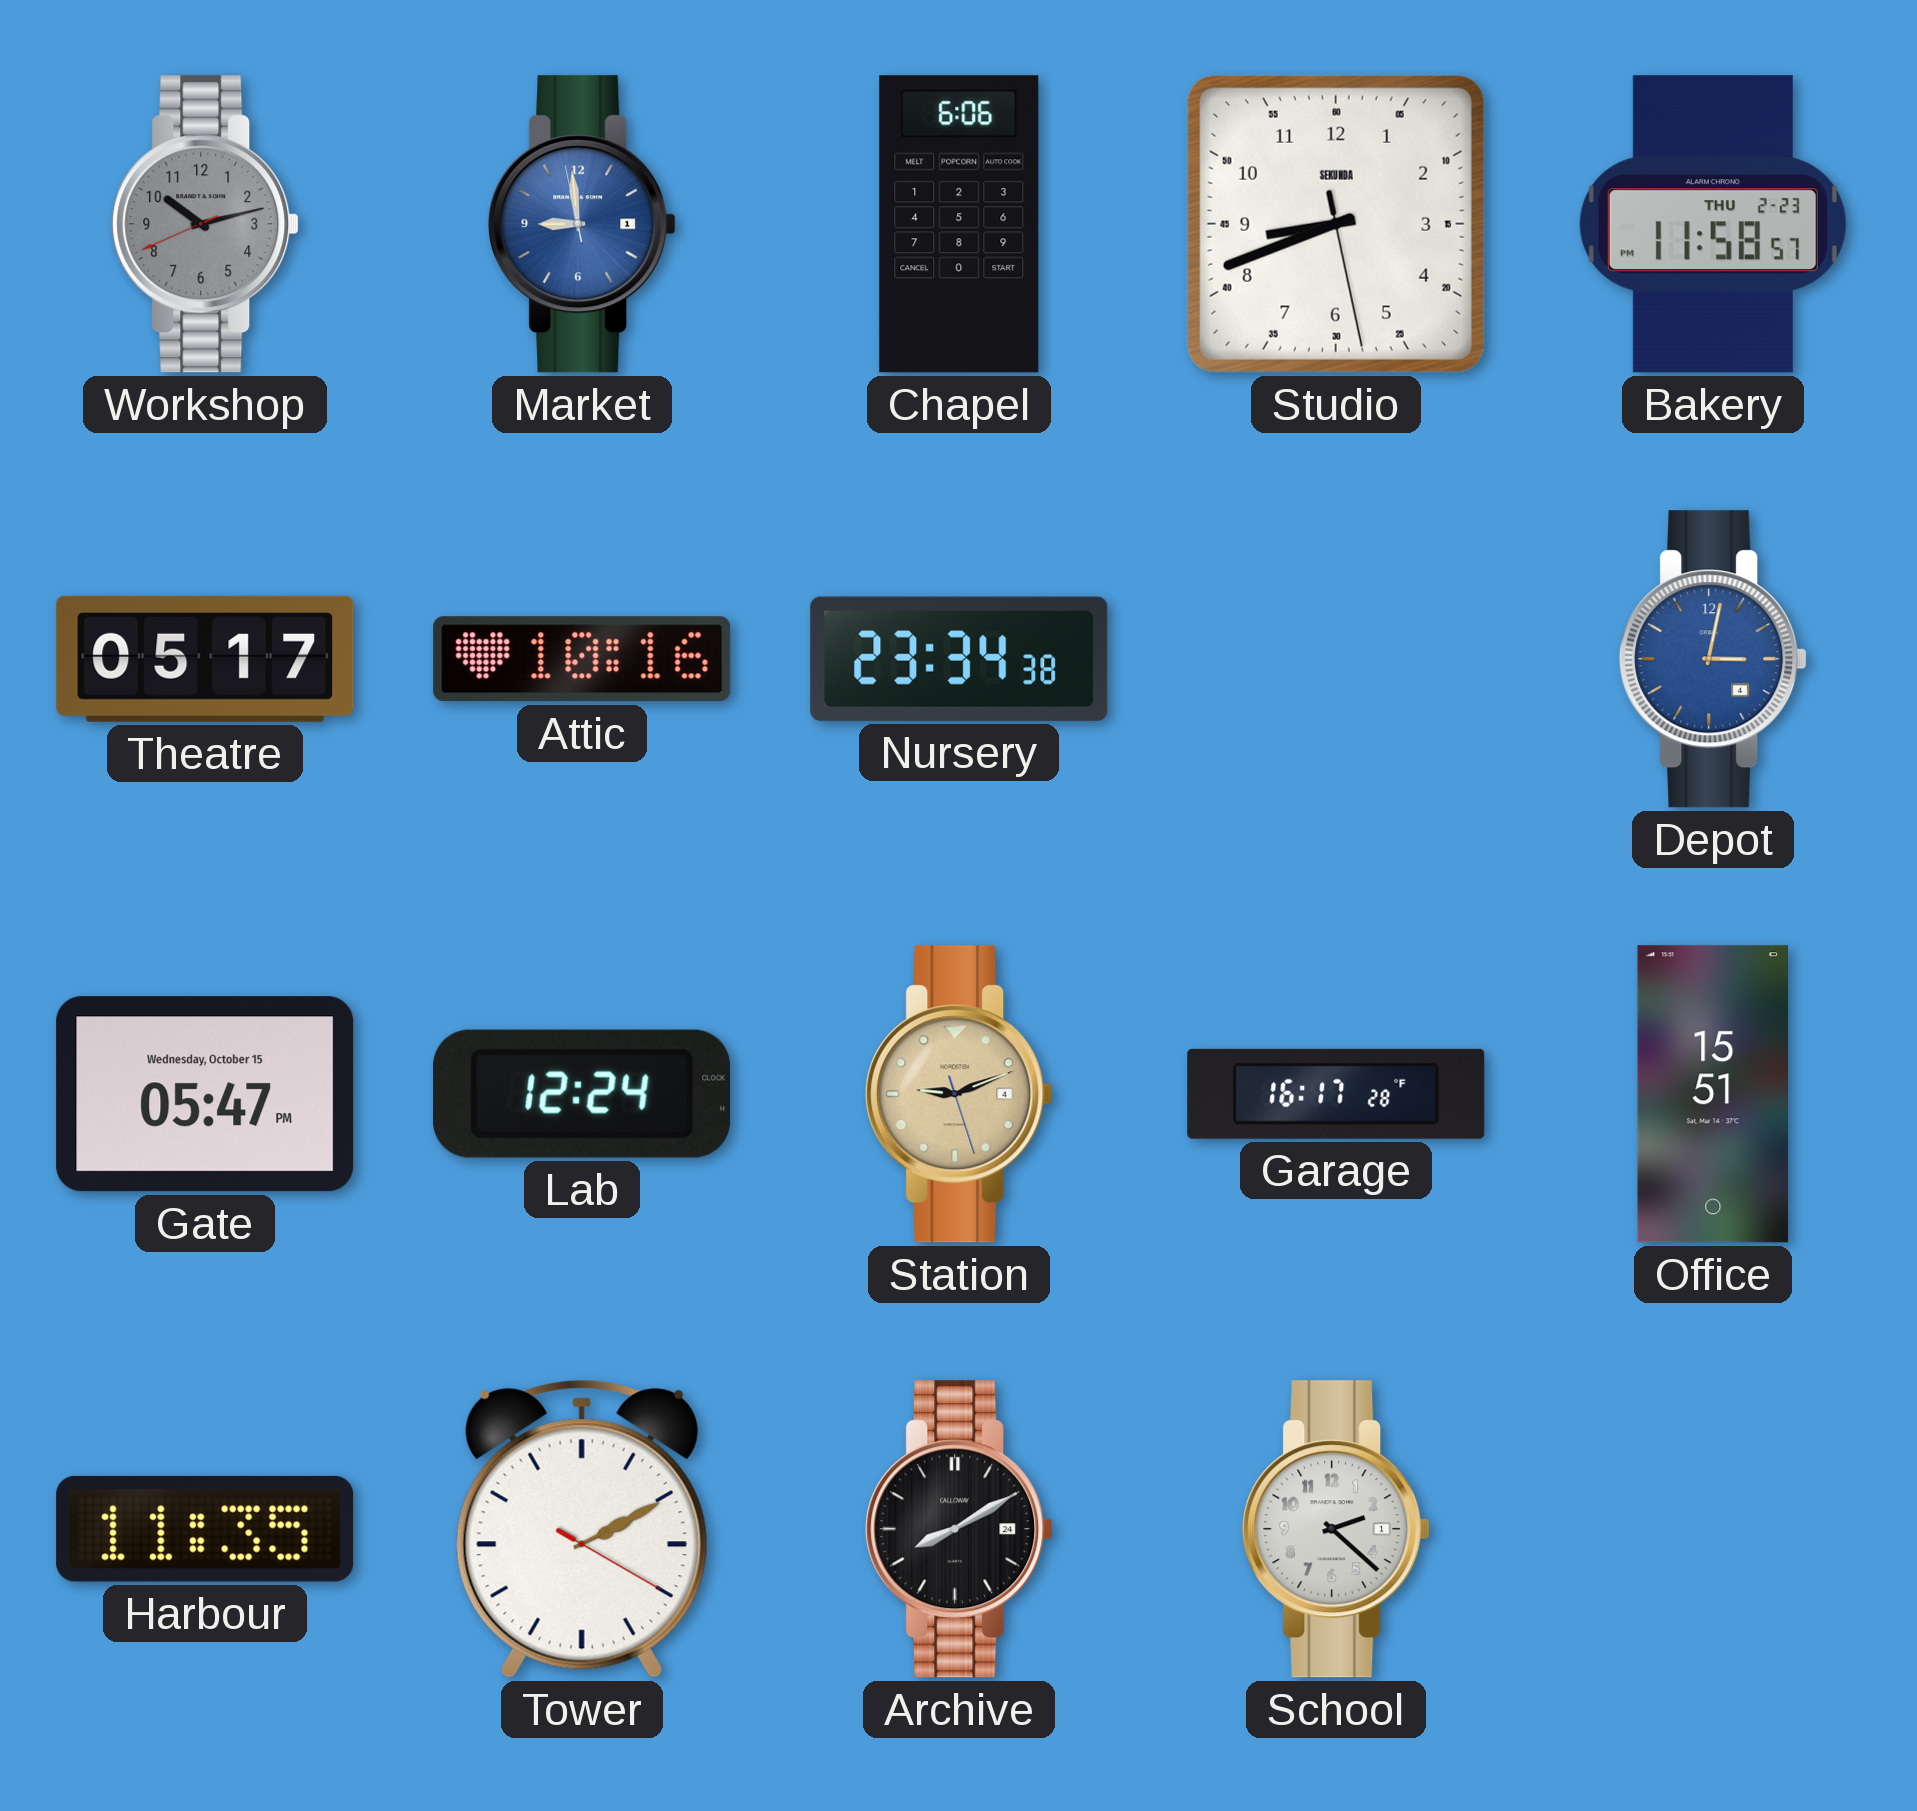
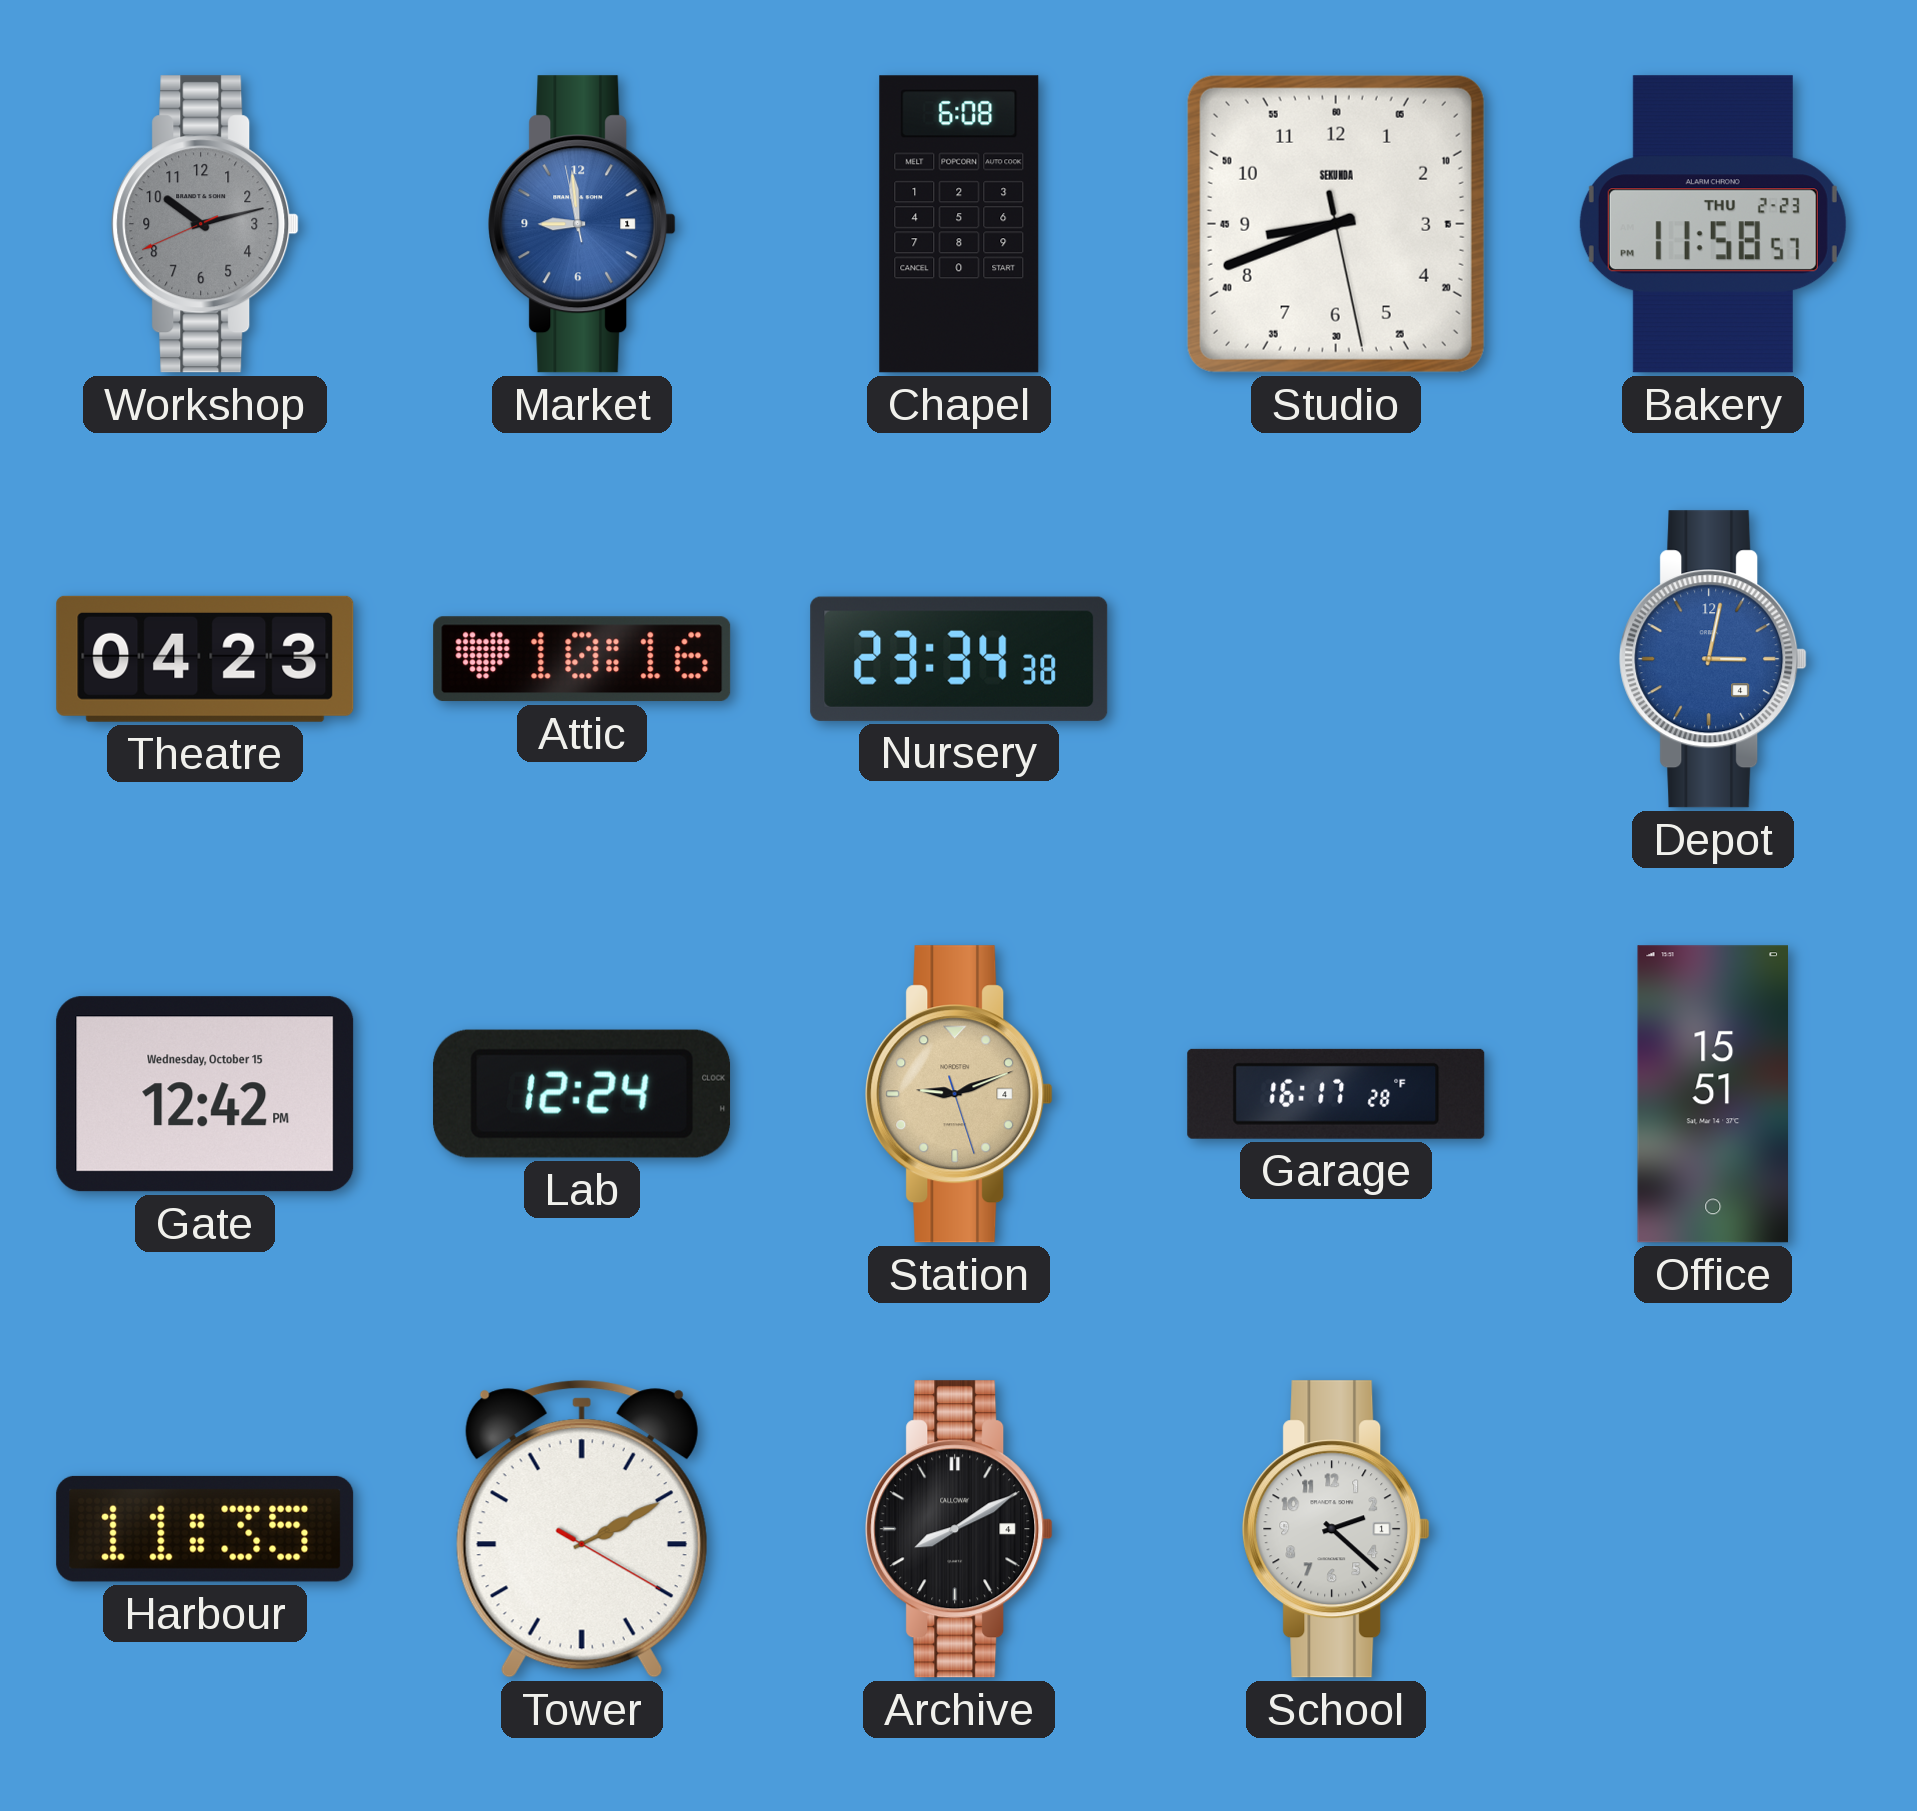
Chapel: 6:06 -> 6:08 (959, 224)
Theatre: 05:17 -> 04:23 (205, 659)
Gate: 05:47 -> 12:42 (205, 1094)
Archive date: 24 -> 4 (959, 1529)
